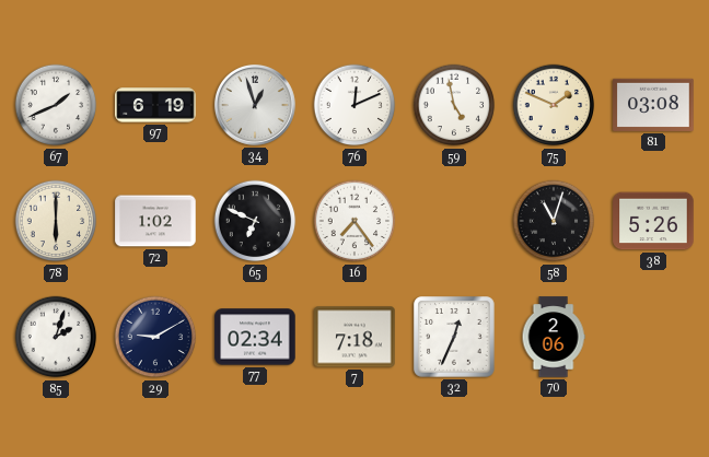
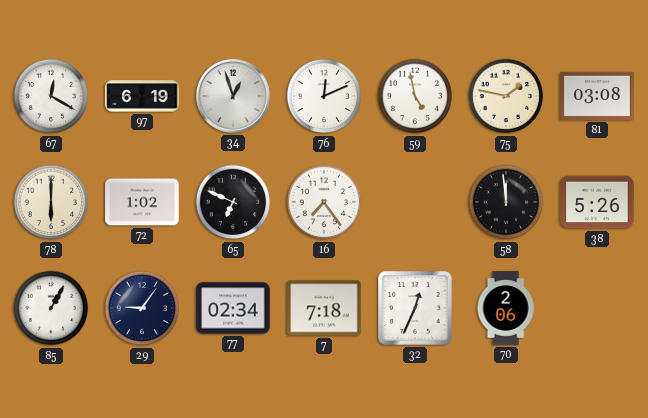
67: 1:41 -> 12:20 (51, 96)
75: 1:49 -> 1:47 (506, 96)
58: 11:03 -> 11:59 (506, 202)
85: 2:03 -> 1:05 (51, 308)
29: 9:10 -> 9:06 (142, 308)
